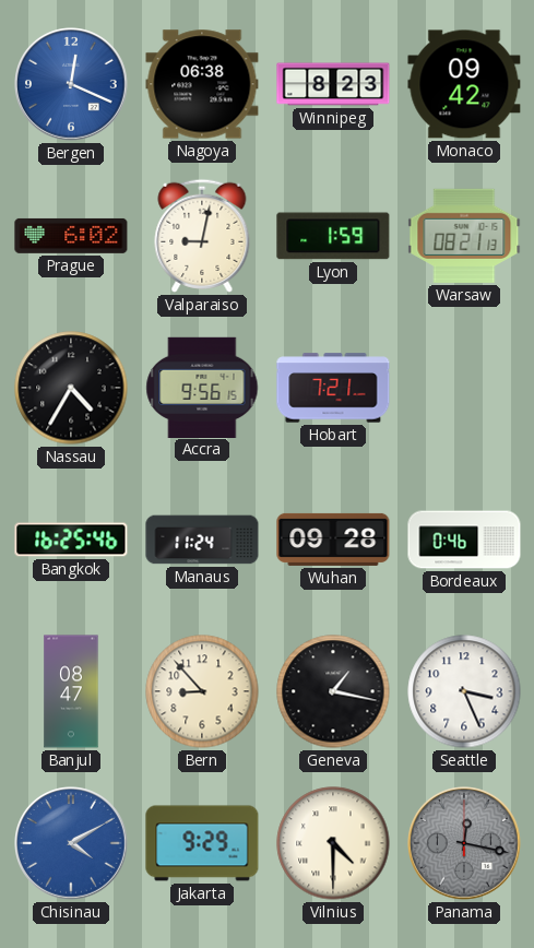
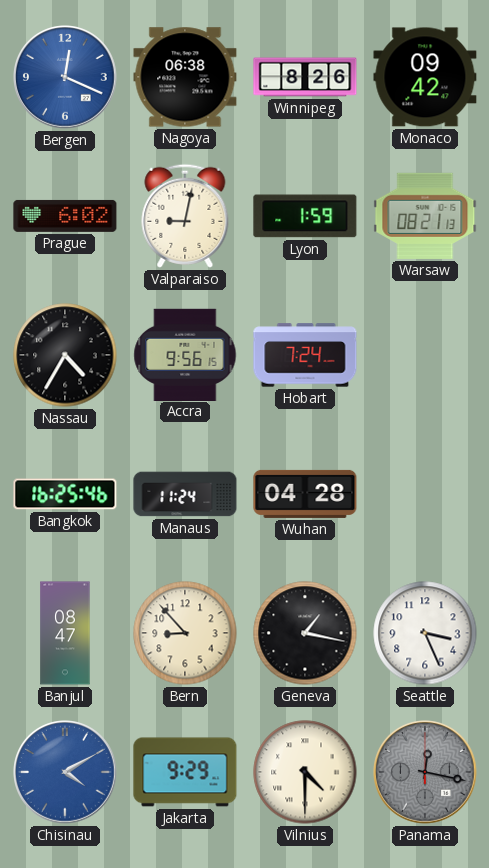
Winnipeg: 8:23 -> 8:26 (305, 77)
Hobart: 7:21 -> 7:24 (305, 355)
Wuhan: 09:28 -> 04:28 (305, 494)
Bordeaux: 0:46 -> none (464, 540)
